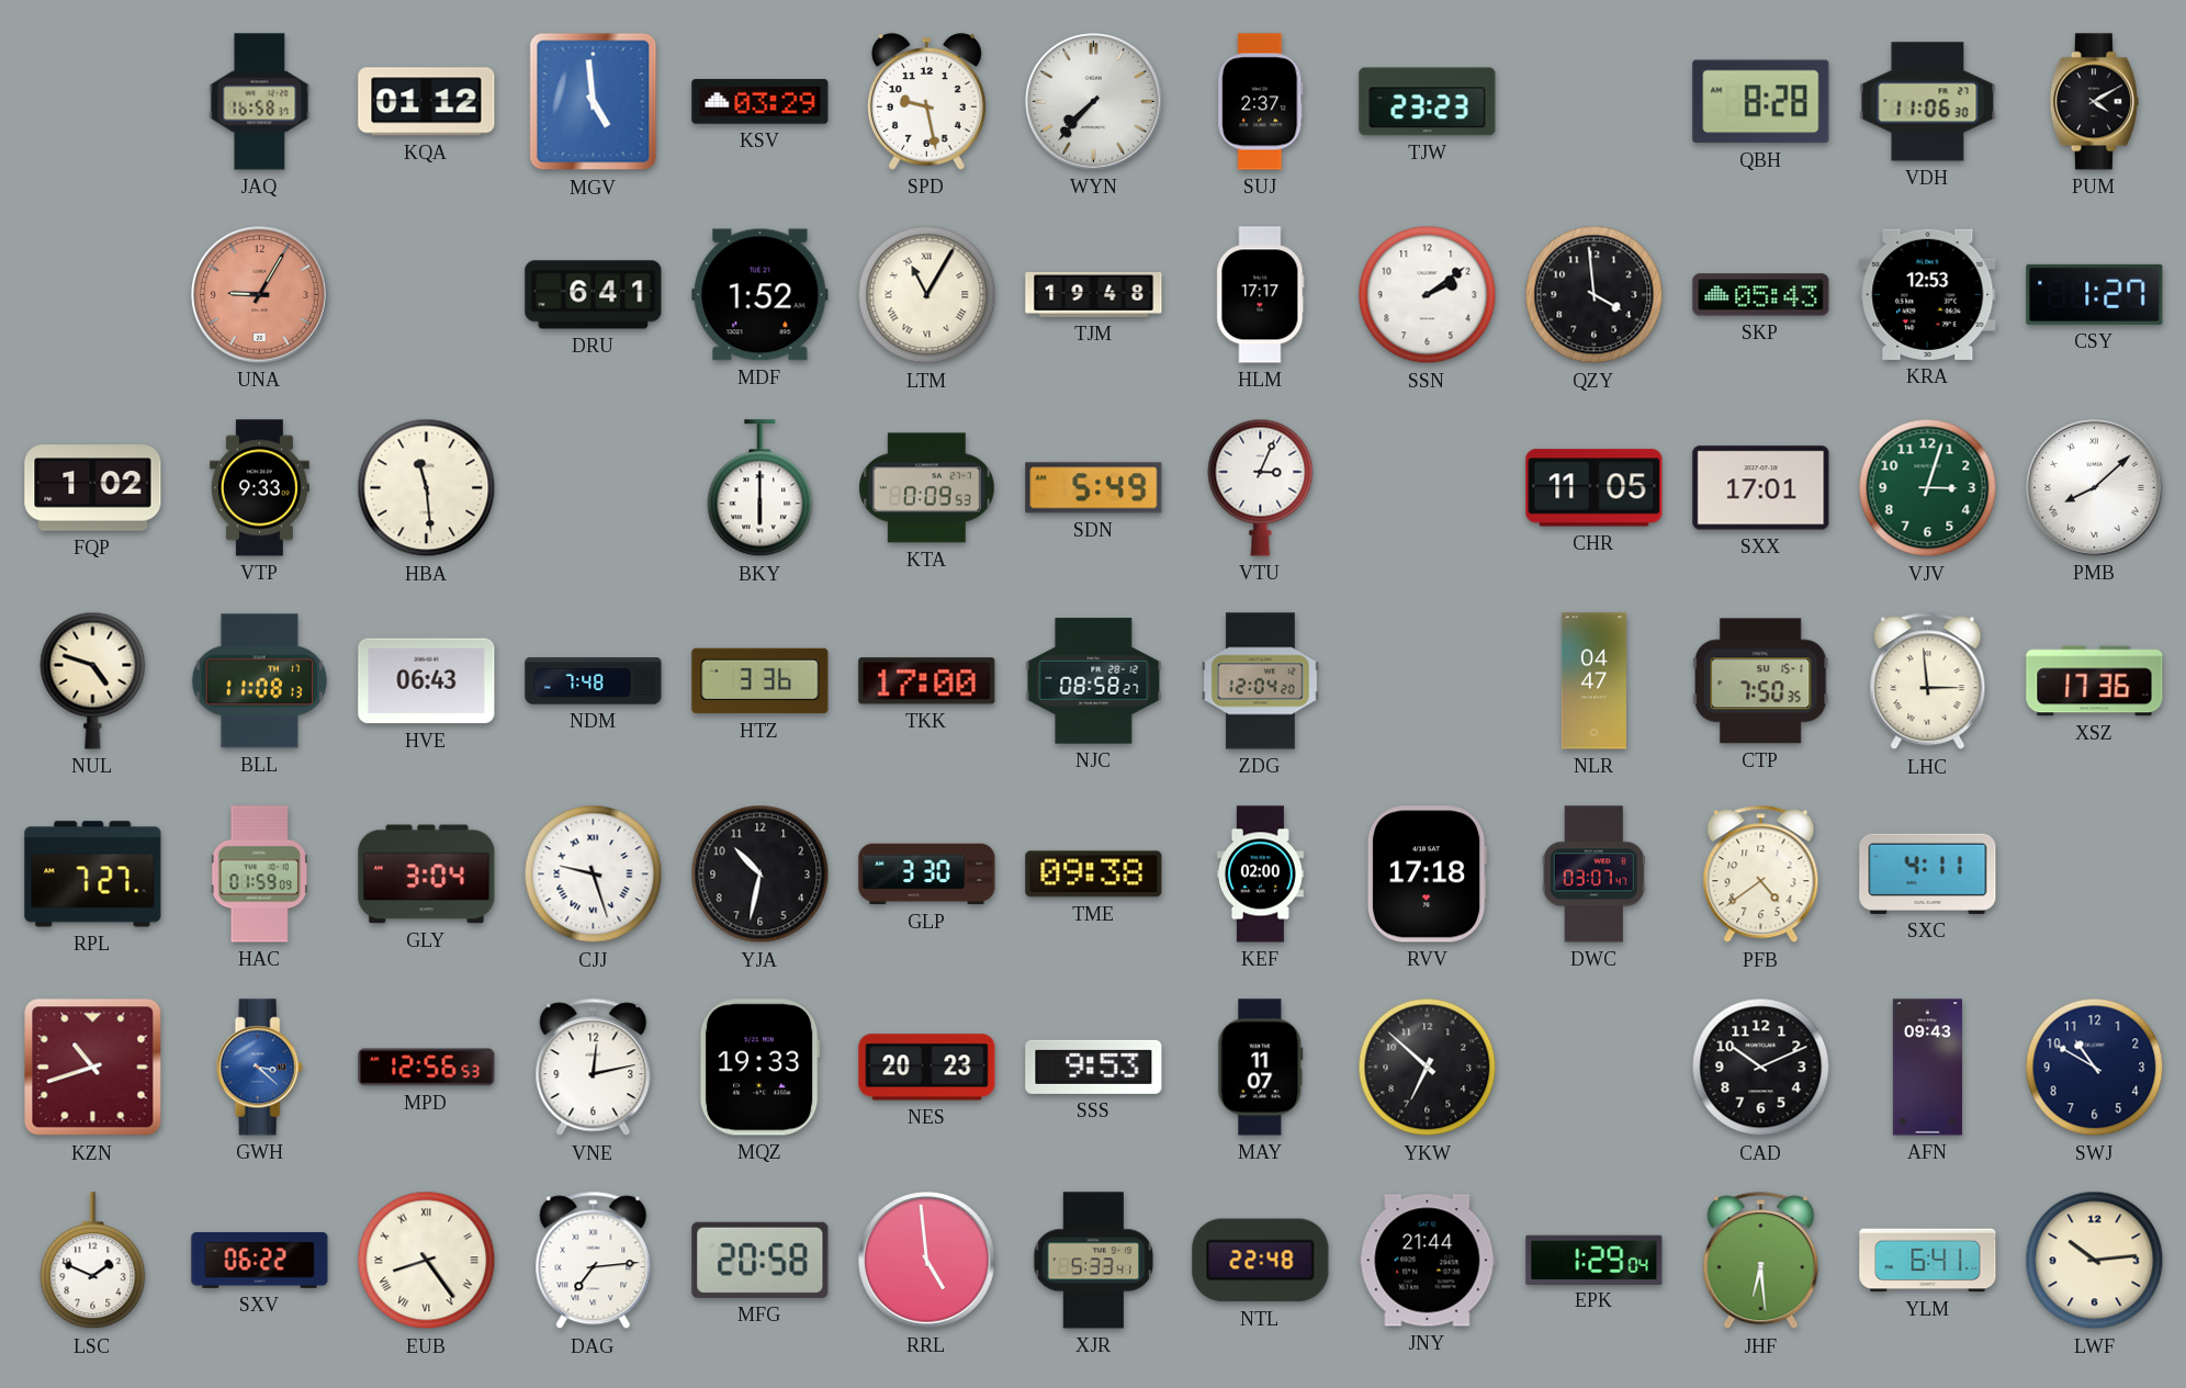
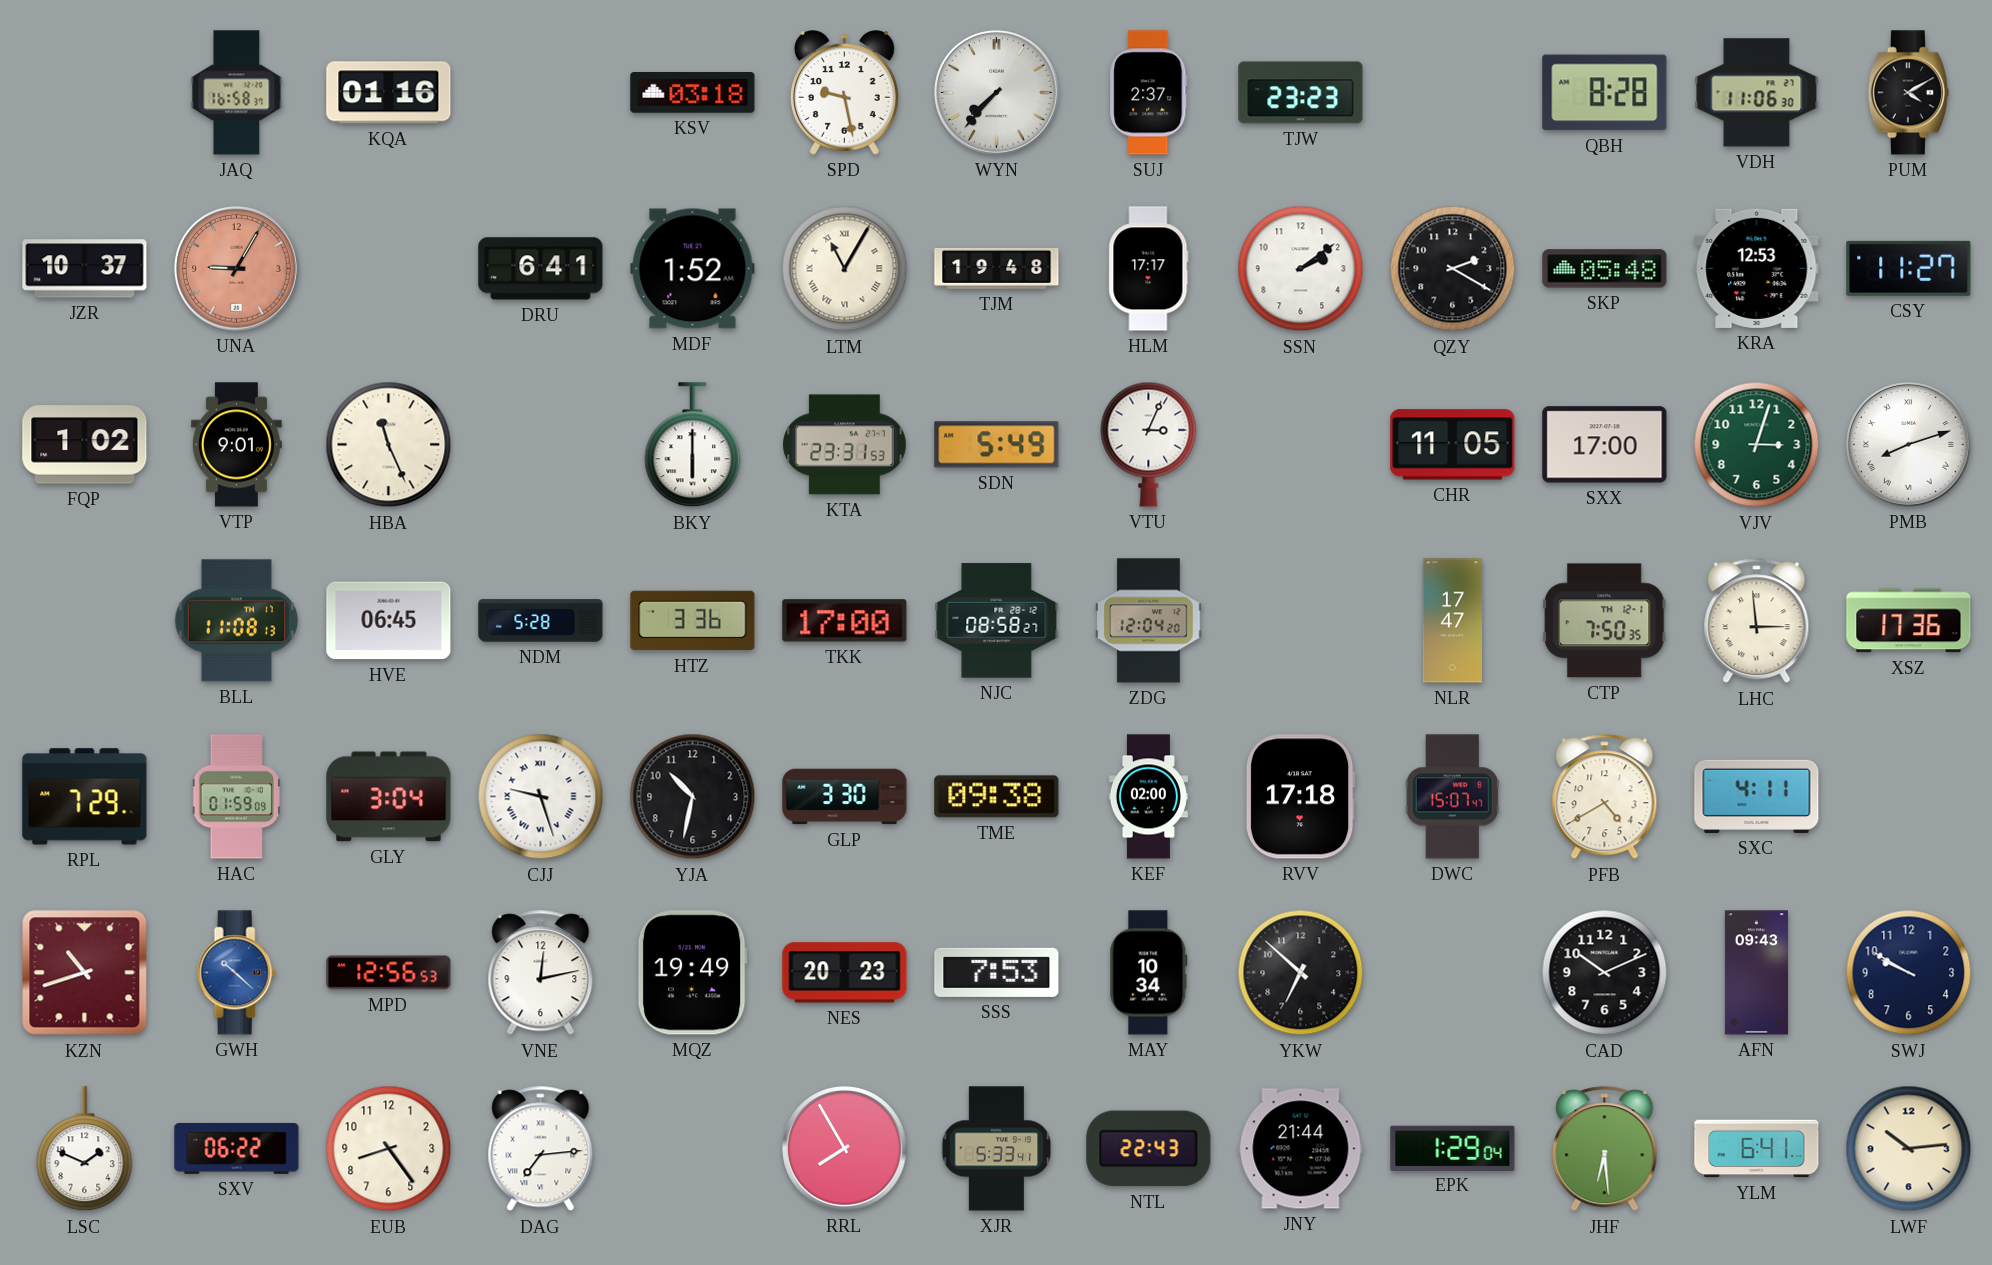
KQA: 01:12 -> 01:16 (389, 93)
MGV: 4:59 -> none (594, 102)
KSV: 03:29 -> 03:18 (693, 93)
JZR: none -> 10:37 (85, 269)
QZY: 3:59 -> 2:20 (1453, 269)
SKP: 05:43 -> 05:48 (1605, 269)
CSY: 1:27 -> 11:27 (1909, 268)
VTP: 9:33 -> 9:01 (236, 445)
HBA: 11:29 -> 11:26 (389, 445)
KTA: 0:09 -> 23:31 (845, 445)
SXX: 17:01 -> 17:00 (1605, 445)
PMB: 8:08 -> 8:12 (1909, 445)
NUL: 4:48 -> none (93, 680)
HVE: 06:43 -> 06:45 (389, 621)
NDM: 7:48 -> 5:28 (541, 621)
NLR: 04:47 -> 17:47 (1452, 621)
CTP date: SU 15-1 -> TH 12-1 (1604, 621)
RPL: 7:27 -> 7:29 (85, 797)
DWC: 03:07 -> 15:07 (1452, 797)
PFB: 4:39 -> 4:40 (1605, 797)
GWH: 3:22 -> 10:22 (236, 973)
MQZ: 19:33 -> 19:49 (692, 973)
SSS: 9:53 -> 7:53 (997, 972)
MAY: 11:07 -> 10:34 (1149, 973)
SWJ: 10:50 -> 9:50 (1909, 973)
EUB numerals: Roman -> Arabic (389, 1149)
MFG: 20:58 -> none (760, 1260)
RRL: 4:59 -> 7:55 (845, 1149)
NTL: 22:48 -> 22:43 (1149, 1149)
